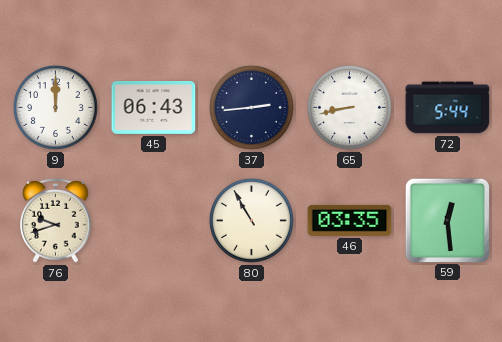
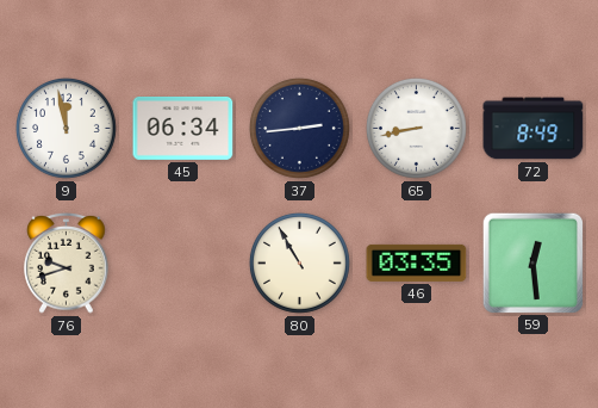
9: 12:00 -> 11:58 (66, 128)
45: 06:43 -> 06:34 (183, 129)
72: 5:44 -> 8:49 (534, 129)
